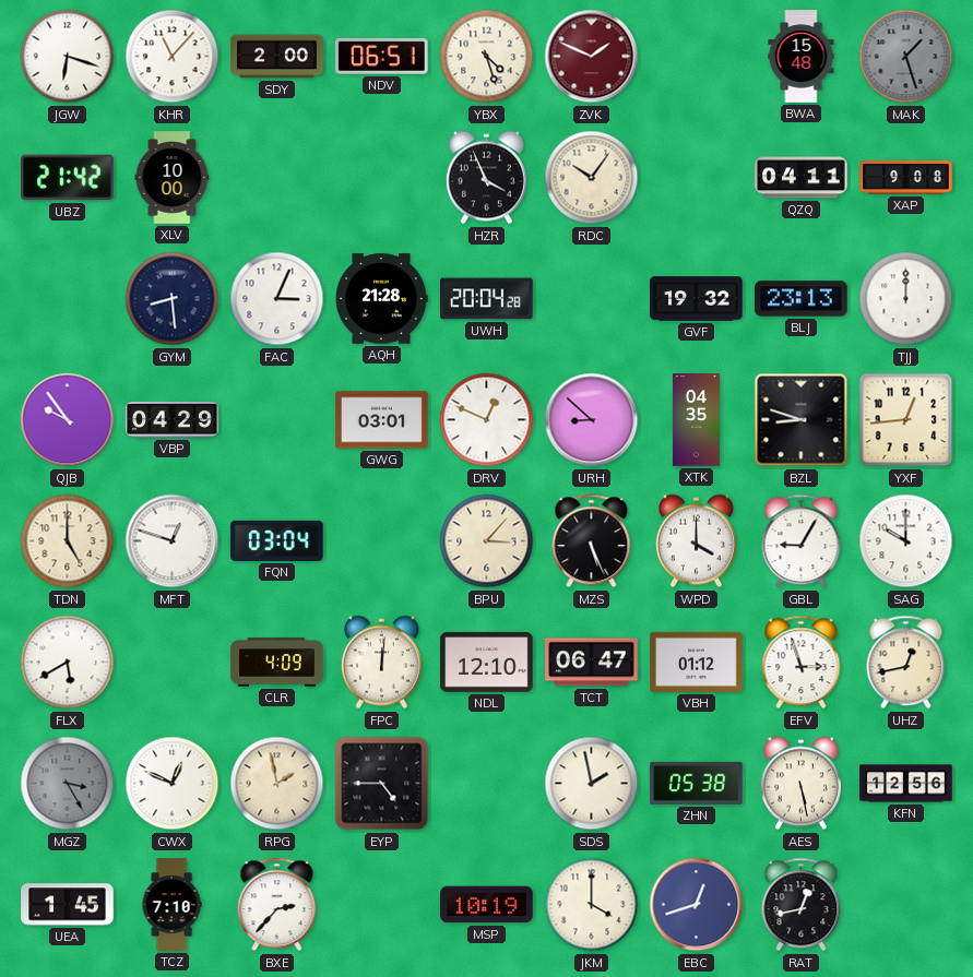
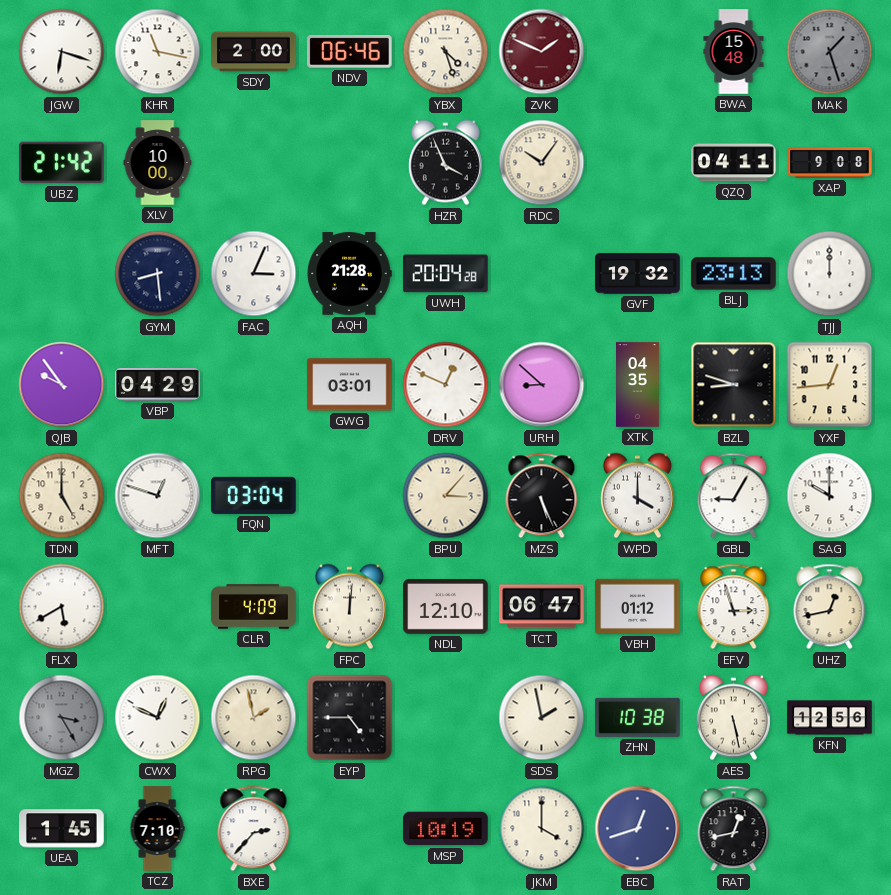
KHR: 11:07 -> 11:17 (158, 52)
NDV: 06:51 -> 06:46 (350, 52)
ZHN: 05:38 -> 10:38 (638, 717)
